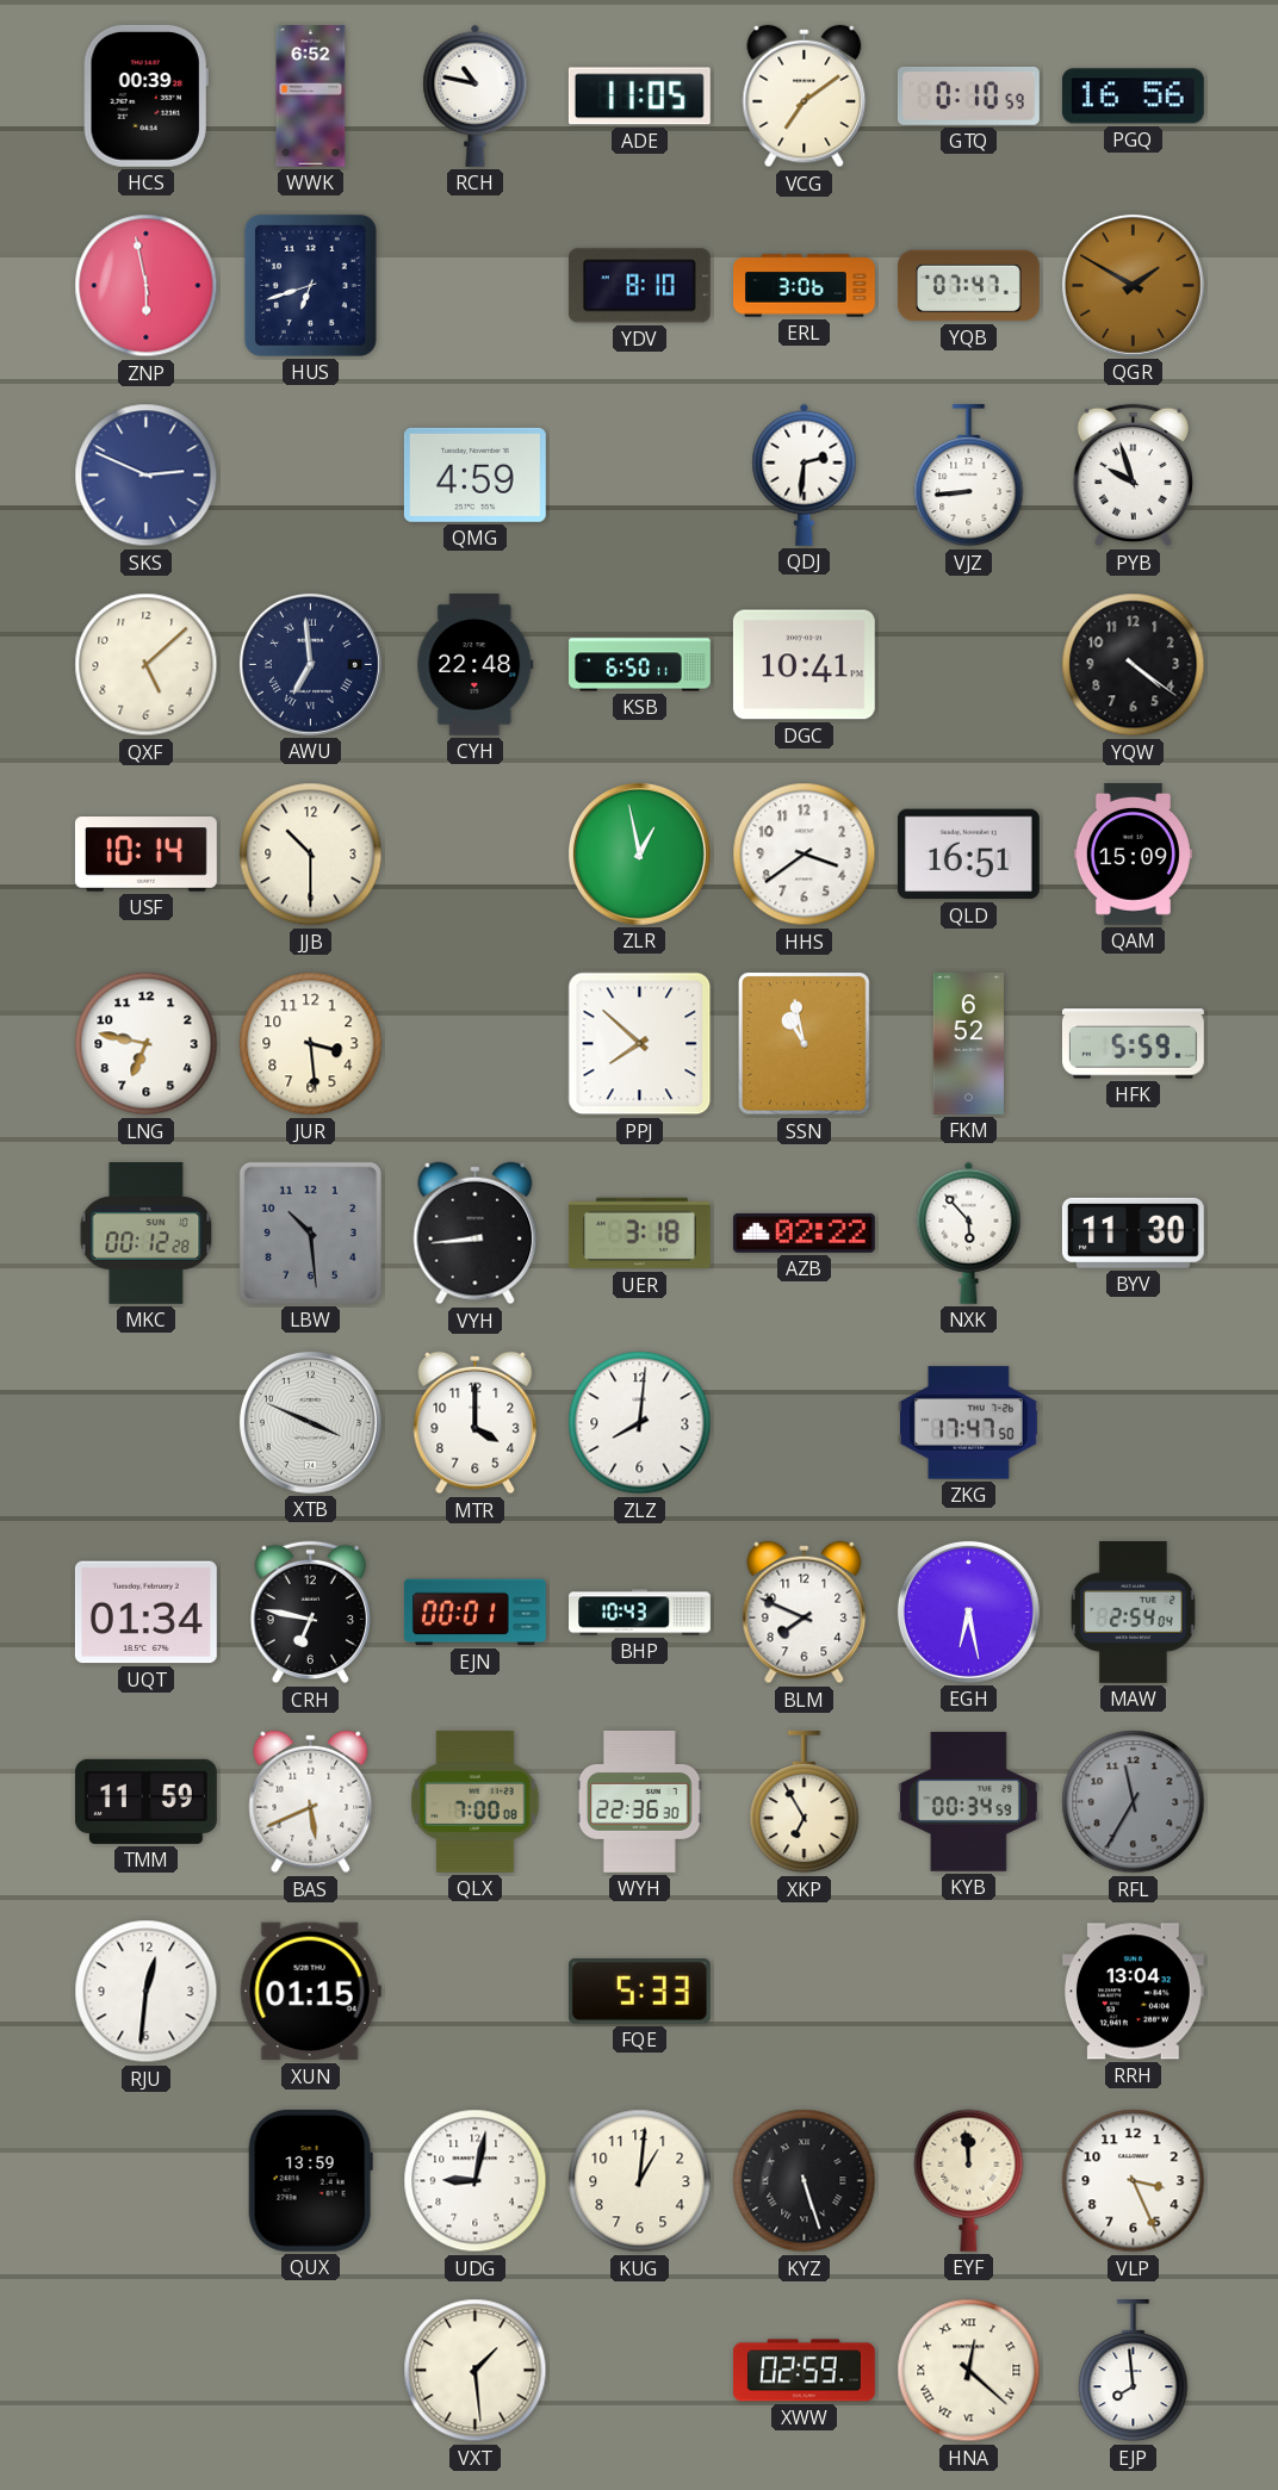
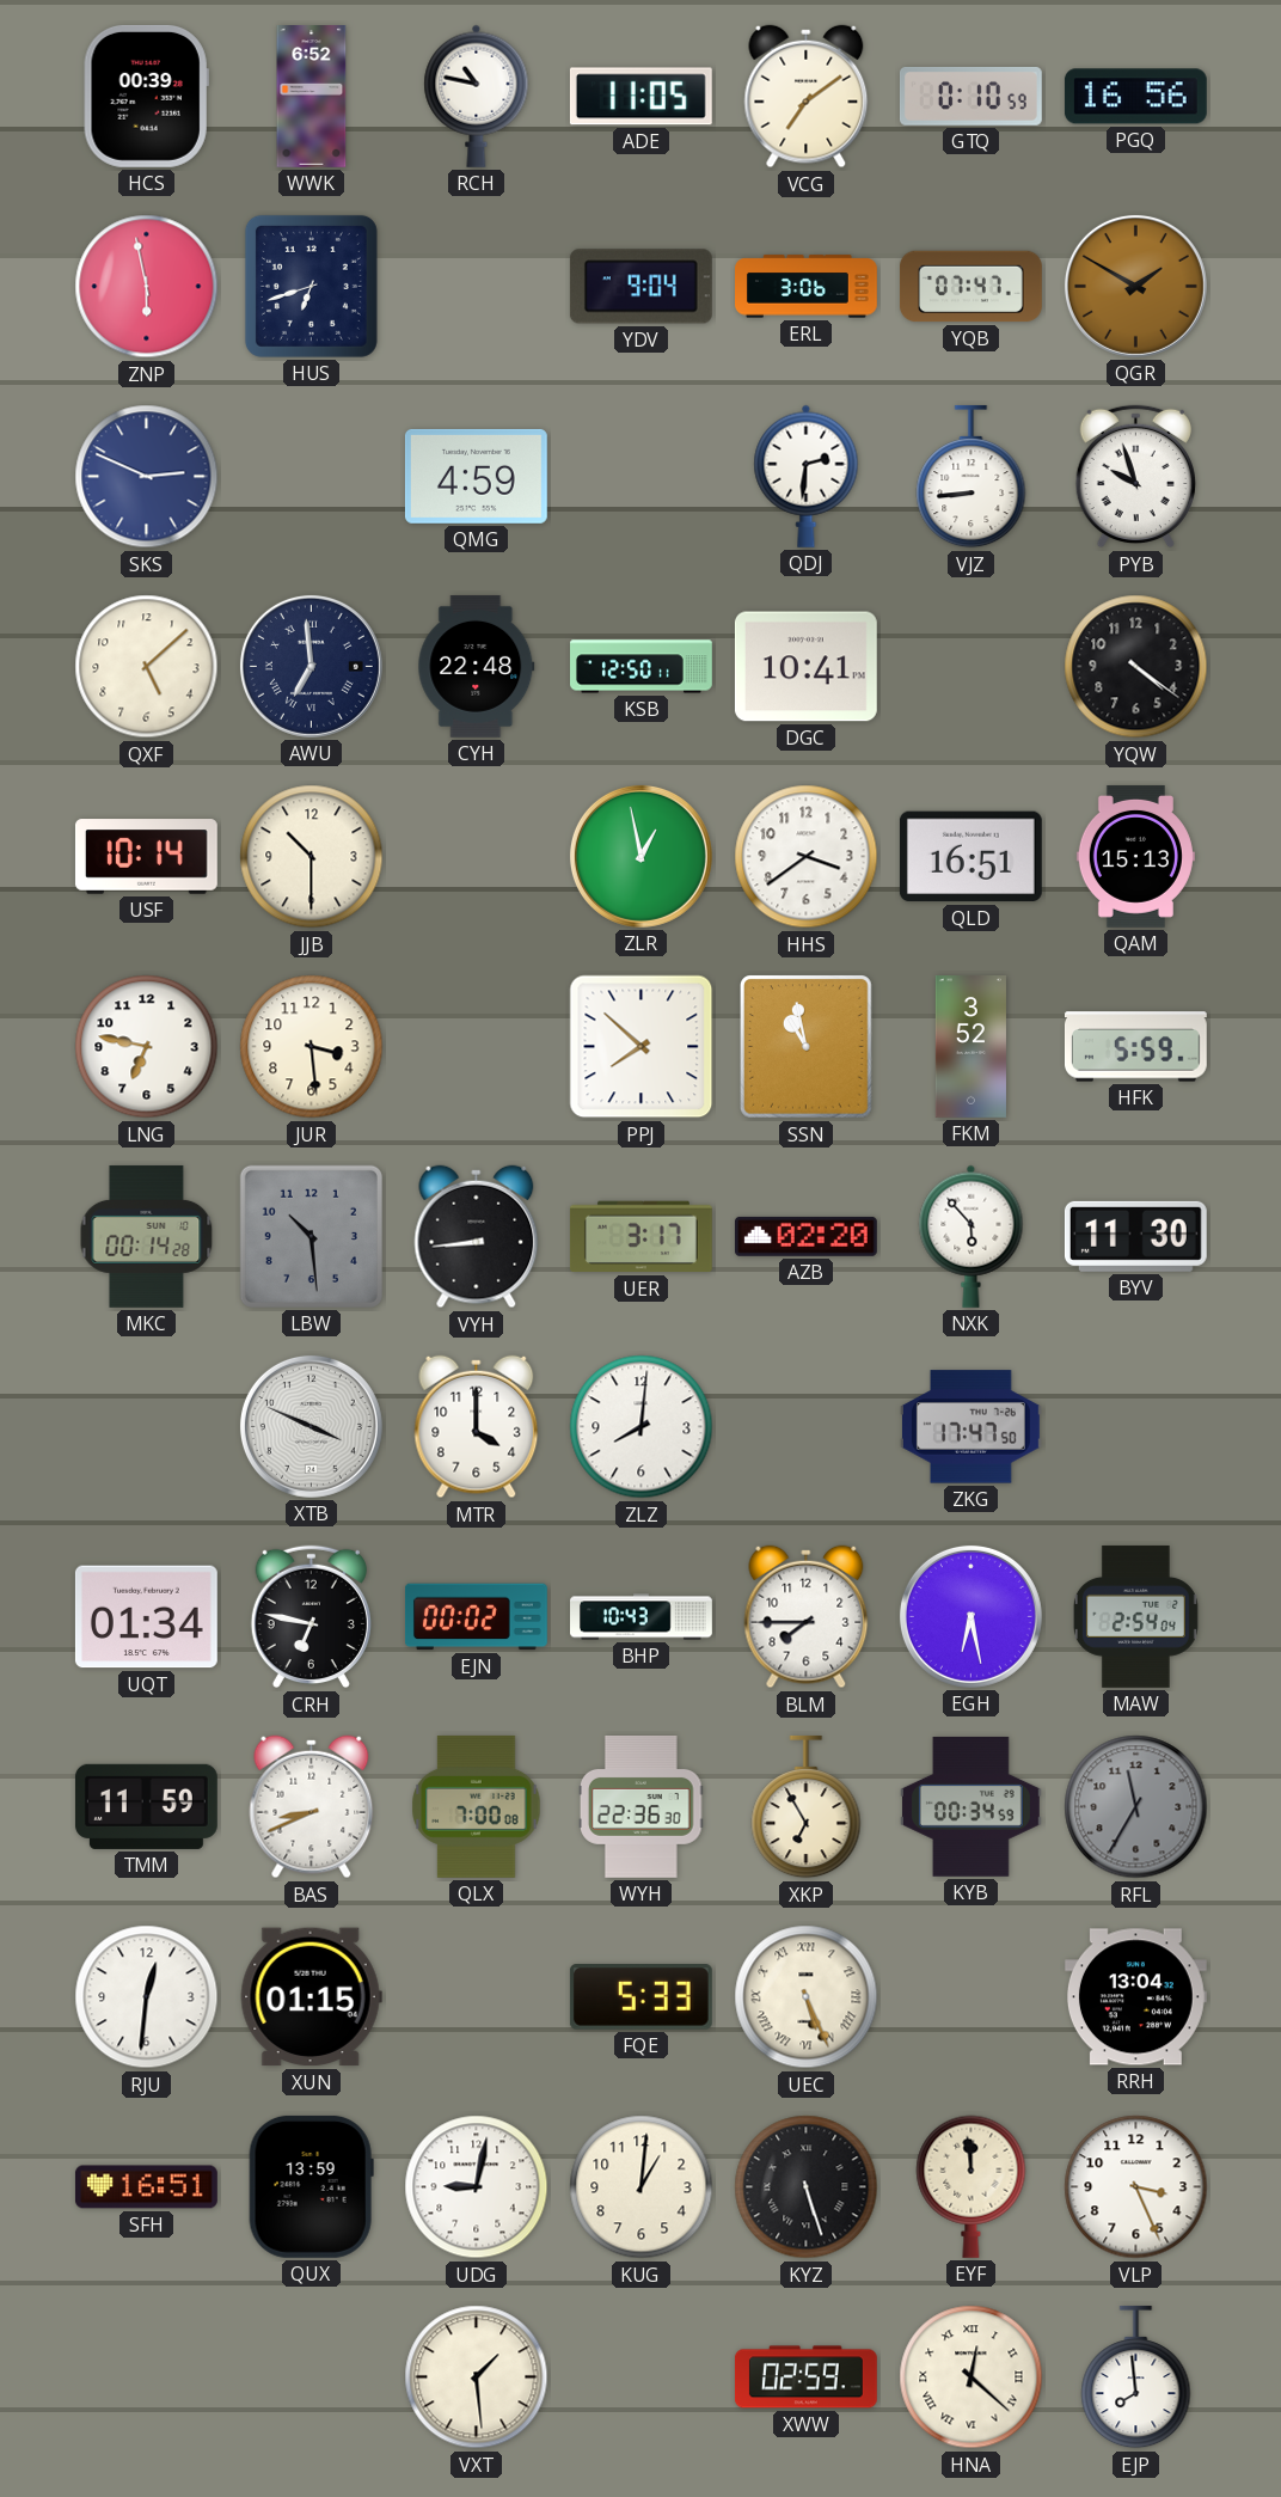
YDV: 8:10 -> 9:04 (640, 287)
KSB: 6:50 -> 12:50 (642, 667)
QAM: 15:09 -> 15:13 (1135, 856)
FKM: 6:52 -> 3:52 (970, 1047)
MKC: 00:12 -> 00:14 (147, 1236)
UER: 3:18 -> 3:17 (640, 1237)
AZB: 02:22 -> 02:20 (805, 1236)
EJN: 00:01 -> 00:02 (476, 1617)
BLM: 7:49 -> 7:45 (807, 1617)
BAS: 5:41 -> 8:41 (312, 1807)
UEC: none -> 5:26 (807, 1997)
SFH: none -> 16:51 (146, 2187)
